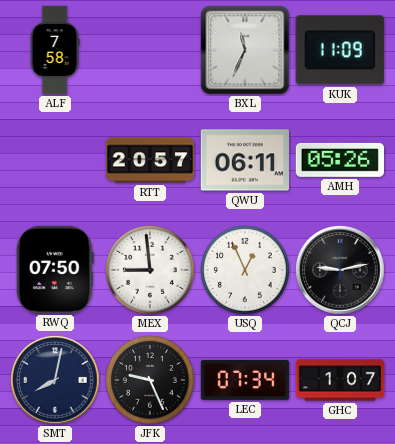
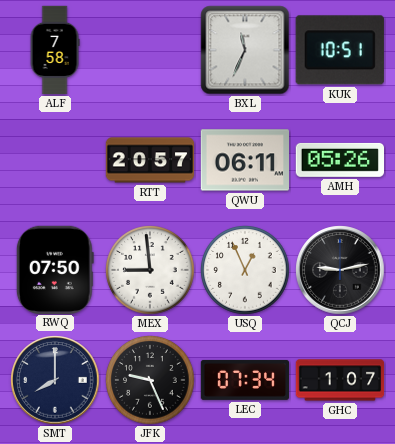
KUK: 11:09 -> 10:51 (340, 50)
SMT: 8:02 -> 8:00 (55, 380)
